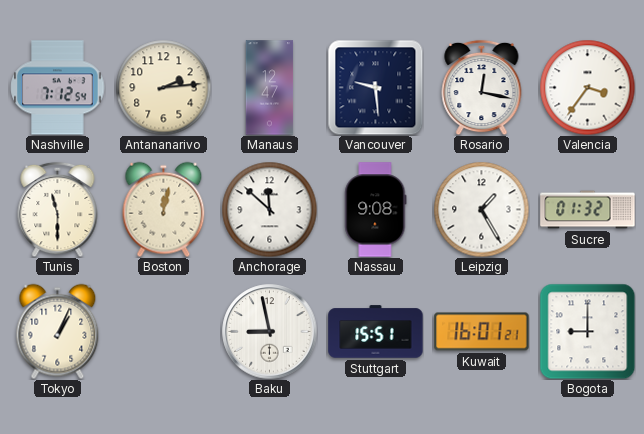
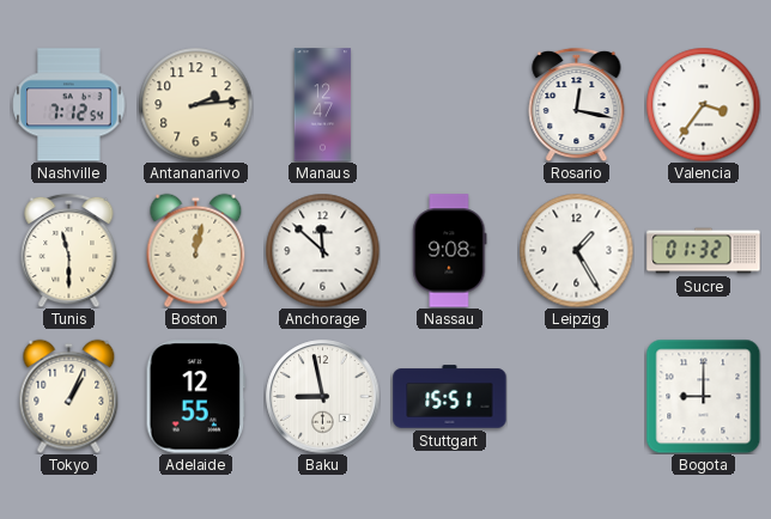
Vancouver: 9:29 -> none (375, 88)
Adelaide: none -> 12:55 (195, 397)
Kuwait: 16:01 -> none (482, 332)
